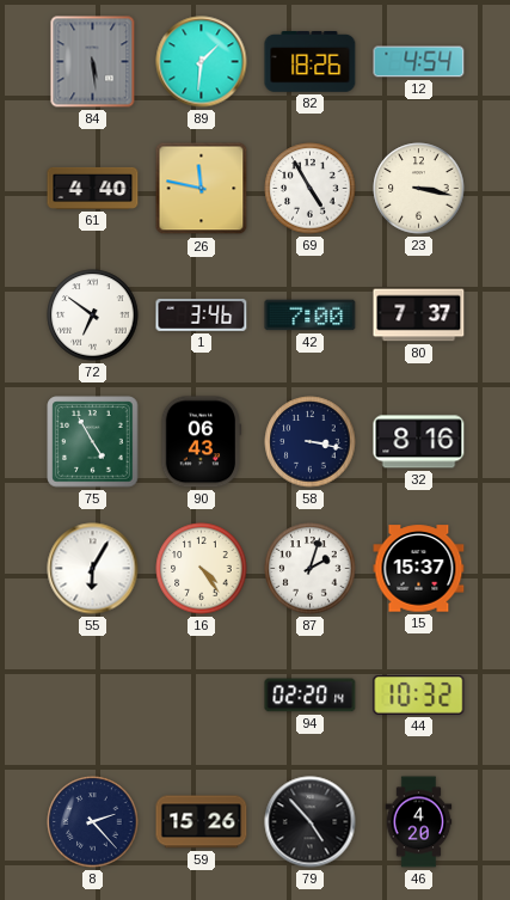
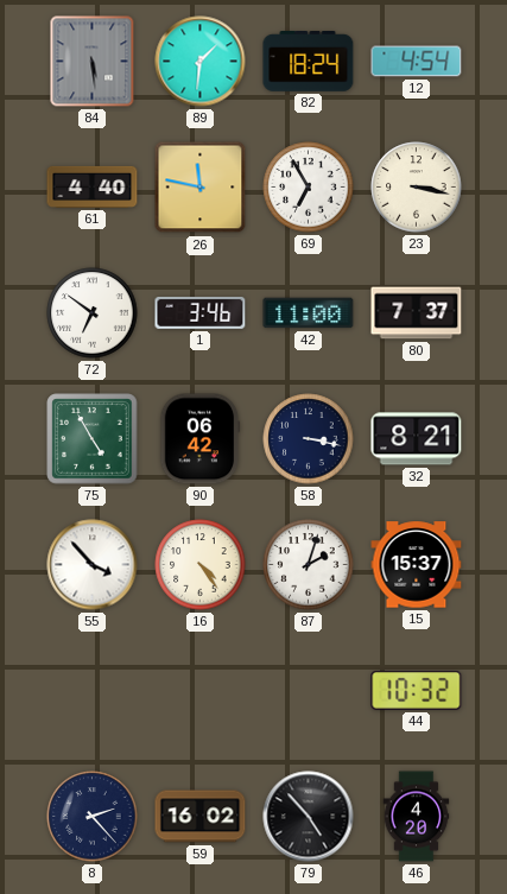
82: 18:26 -> 18:24 (309, 62)
69: 4:55 -> 6:55 (309, 188)
42: 7:00 -> 11:00 (309, 313)
90: 06:43 -> 06:42 (201, 439)
32: 8:16 -> 8:21 (417, 439)
55: 6:05 -> 3:53 (93, 565)
94: 02:20 -> none (311, 696)
59: 15:26 -> 16:02 (201, 817)
